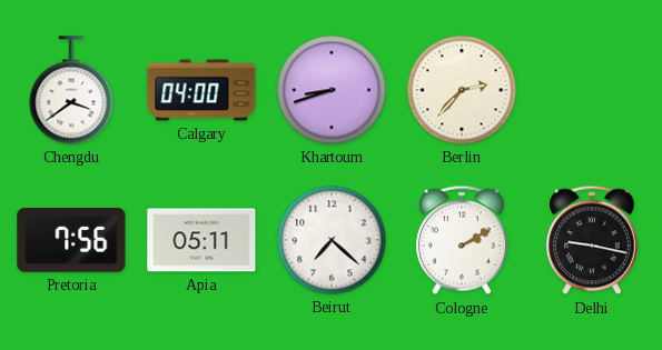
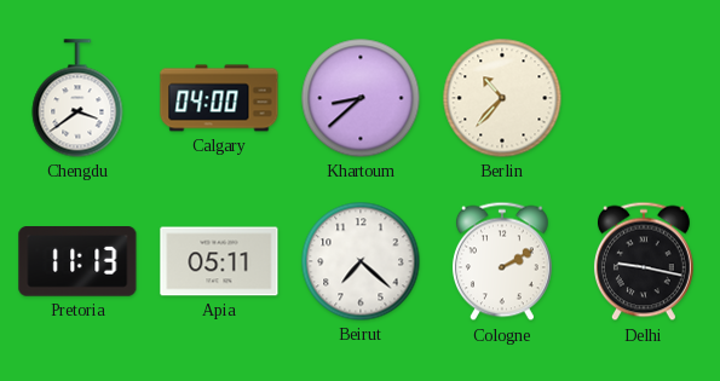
Khartoum: 8:42 -> 8:38 (361, 98)
Berlin: 2:37 -> 10:37 (502, 98)
Pretoria: 7:56 -> 11:13 (77, 262)
